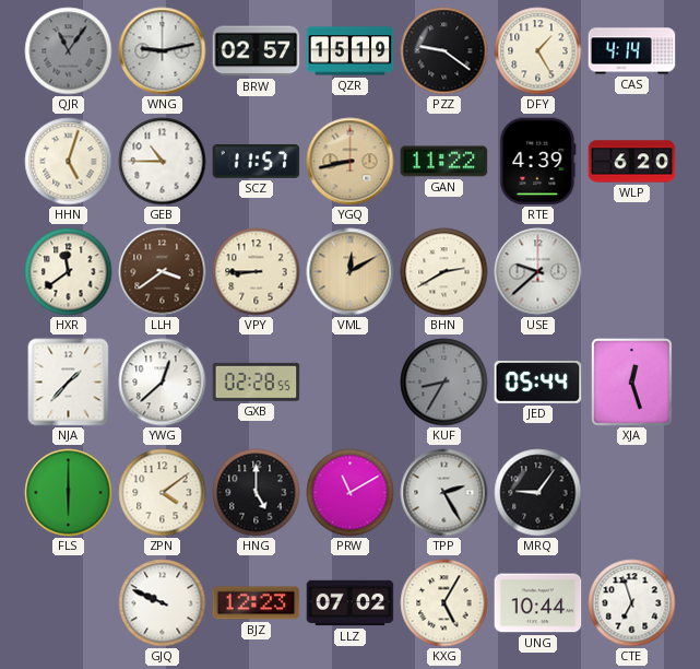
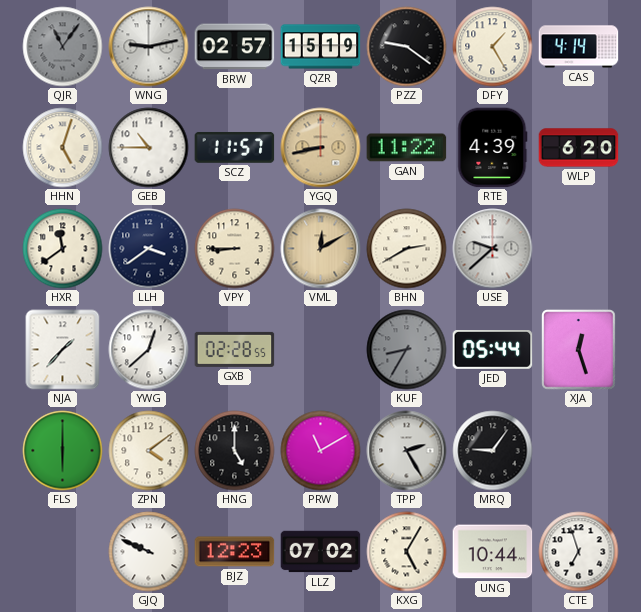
LLH dial: brown -> navy (149, 249)
